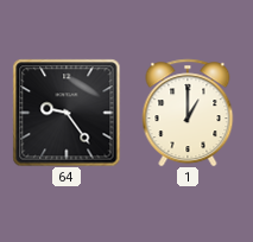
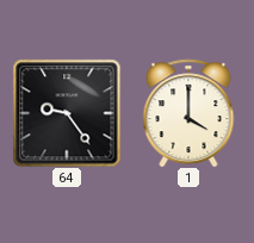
1: 1:00 -> 4:00 (188, 113)
